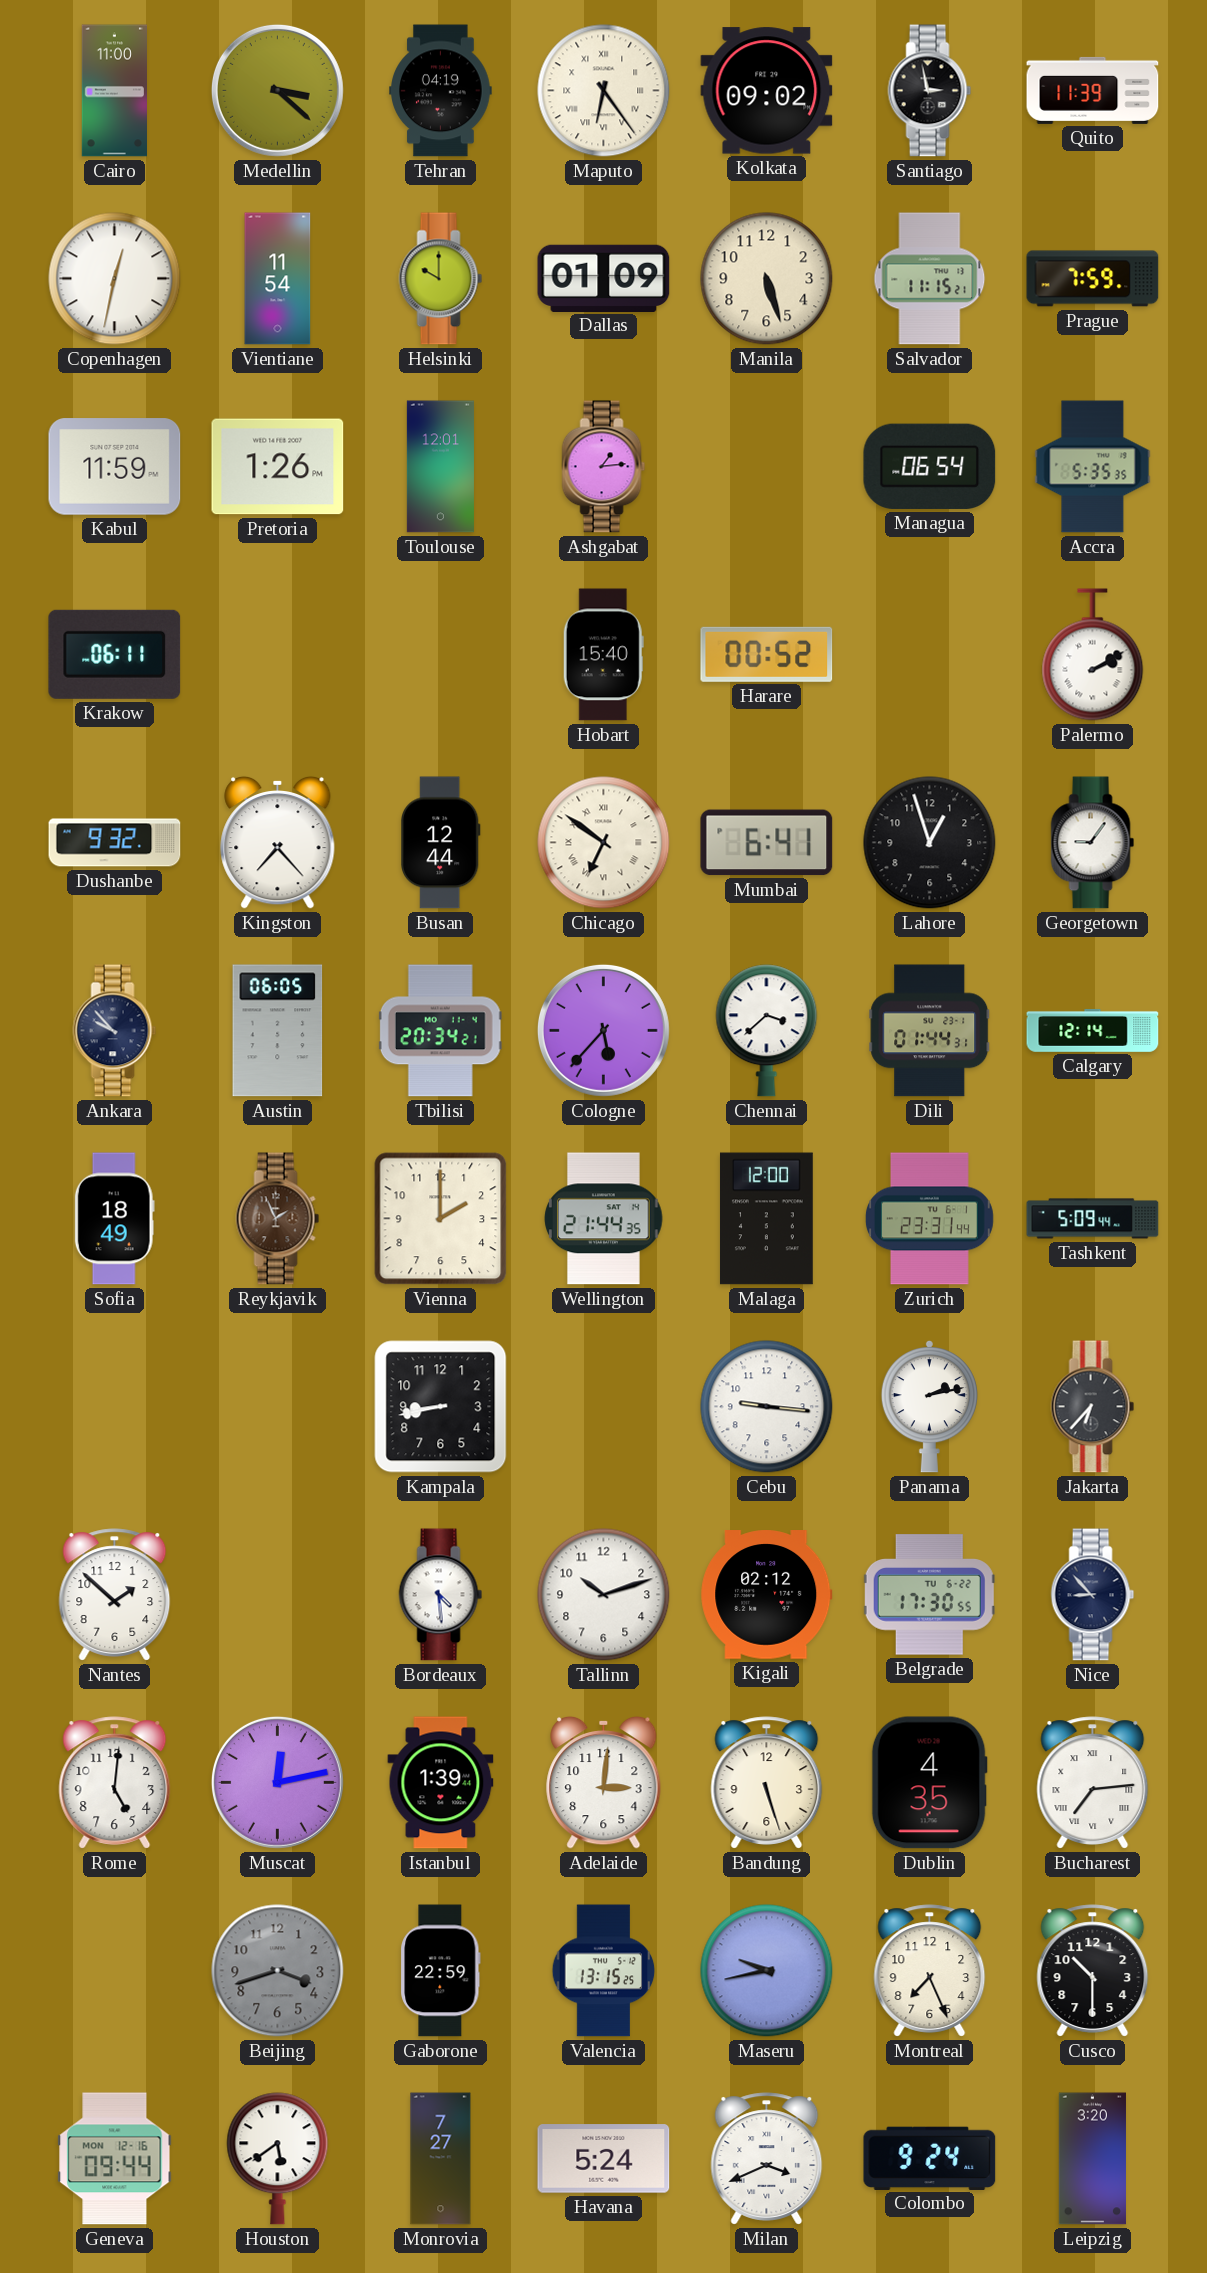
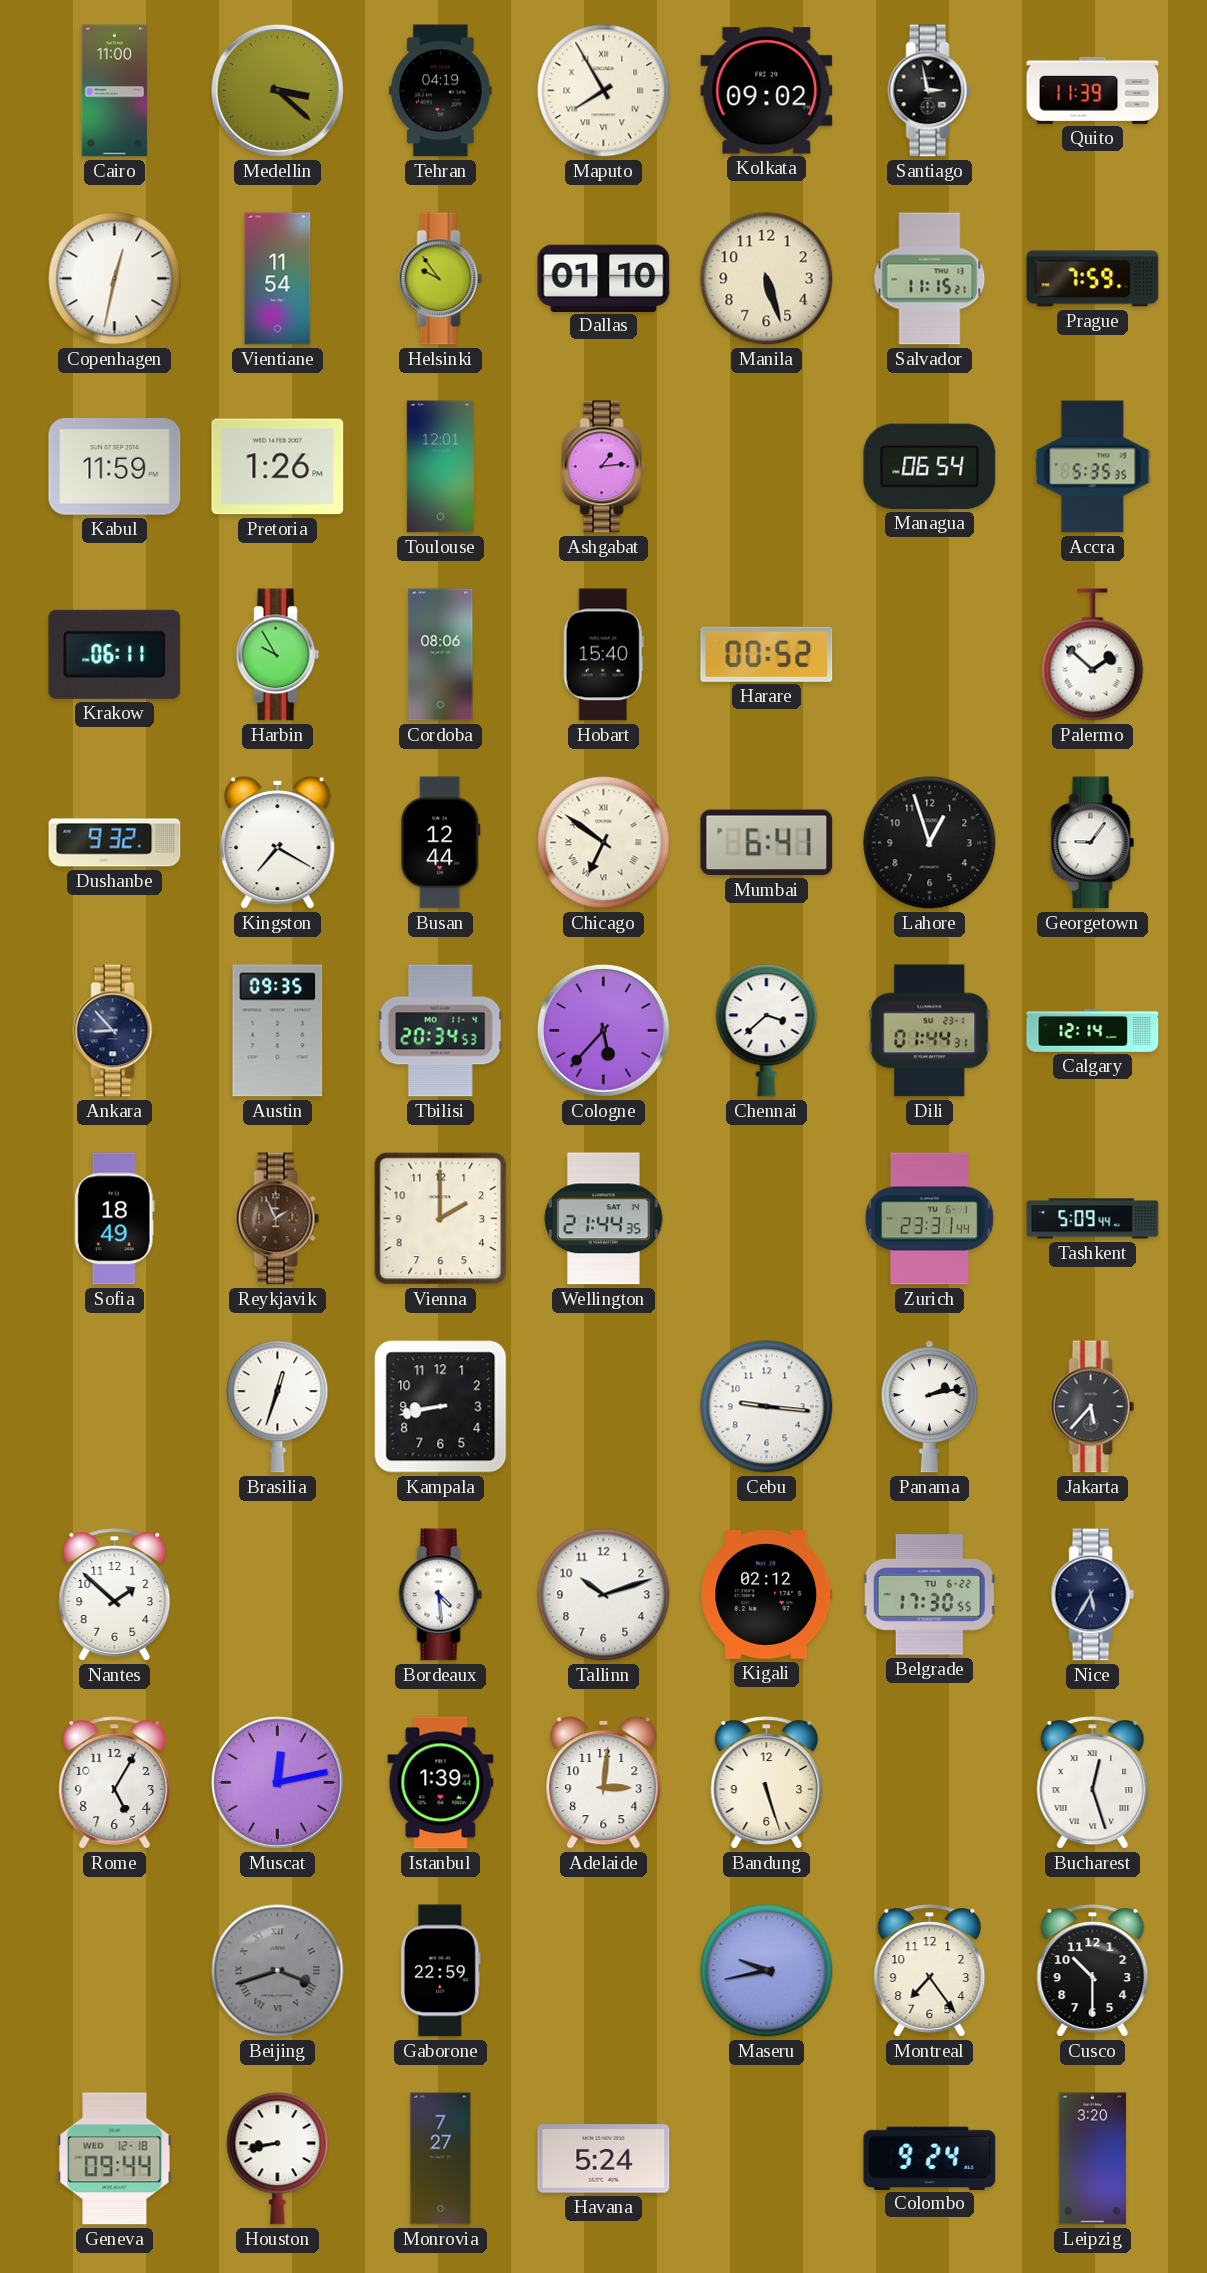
Maputo: 6:24 -> 7:55 (604, 91)
Helsinki: 10:00 -> 9:54 (441, 279)
Dallas: 01:09 -> 01:10 (604, 278)
Harbin: none -> 9:55 (278, 655)
Cordoba: none -> 08:06 (441, 655)
Palermo: 2:10 -> 1:52 (1093, 655)
Kingston: 7:23 -> 7:20 (278, 842)
Ankara: 9:53 -> 8:53 (115, 1031)
Austin: 06:05 -> 09:35 (278, 1031)
Tbilisi: 20:34:21 -> 20:34:53 (440, 1031)
Malaga: 12:00 -> none (766, 1219)
Brasilia: none -> 12:33 (278, 1407)
Jakarta: 6:37 -> 5:37 (1093, 1407)
Nice: 8:53 -> 5:35 (1093, 1595)
Rome: 5:01 -> 5:05 (115, 1783)
Dublin: 4:35 -> none (929, 1783)
Bucharest: 7:14 -> 12:27 (1093, 1783)
Beijing numerals: Arabic -> Roman (278, 1971)
Valencia: 13:15 -> none (604, 1971)
Montreal: 7:26 -> 7:24 (930, 1971)
Geneva date: MON 12-16 -> WED 12-18 (115, 2159)
Houston: 5:39 -> 8:43 (278, 2159)
Milan: 3:41 -> none (767, 2159)
